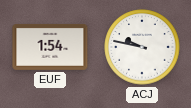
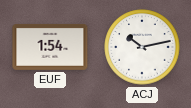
ACJ: 9:47 -> 10:13 (142, 47)
